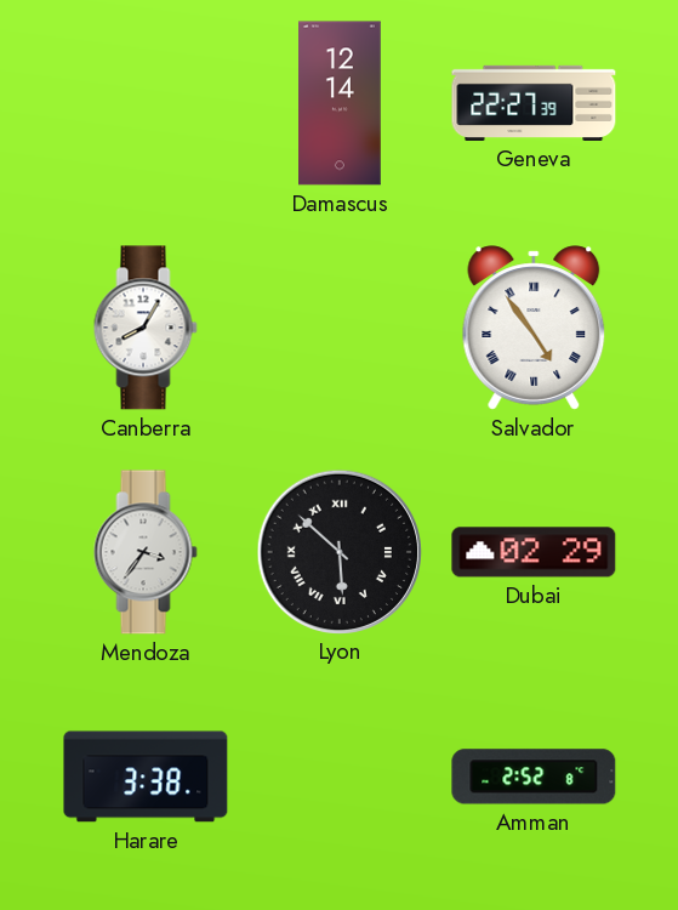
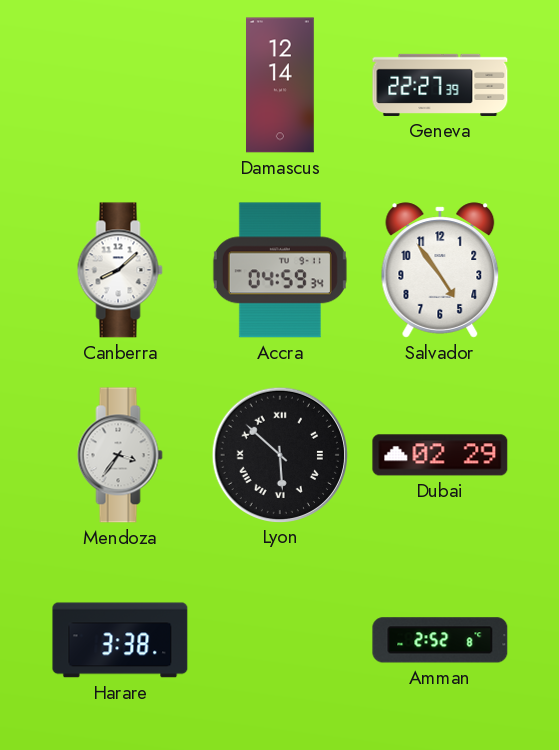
Canberra: 8:05 -> 8:08 (120, 270)
Accra: none -> 04:59 (280, 270)
Salvador numerals: Roman -> Arabic (440, 270)
